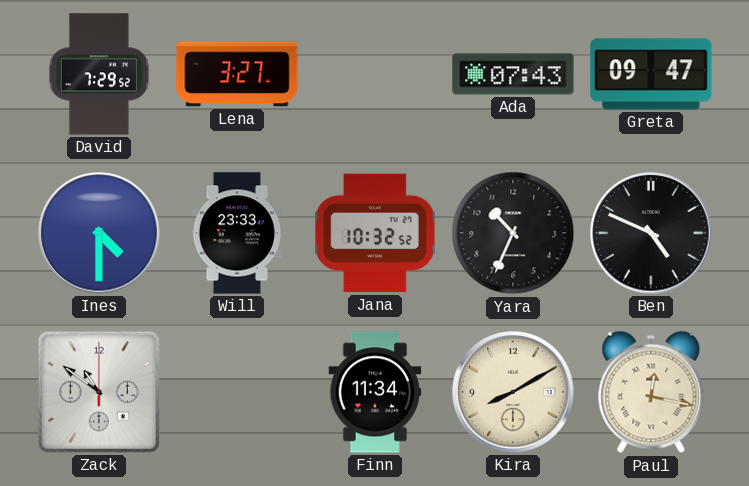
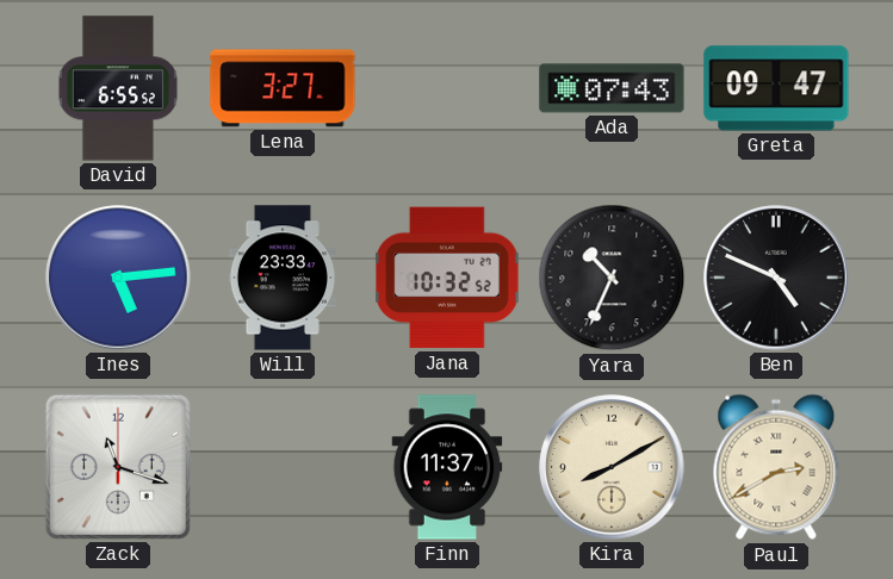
David: 7:29 -> 6:55 (118, 88)
Ines: 4:30 -> 5:14 (118, 278)
Zack: 10:51 -> 11:18 (118, 467)
Finn: 11:34 -> 11:37 (447, 467)
Paul: 12:17 -> 2:40 (776, 467)
